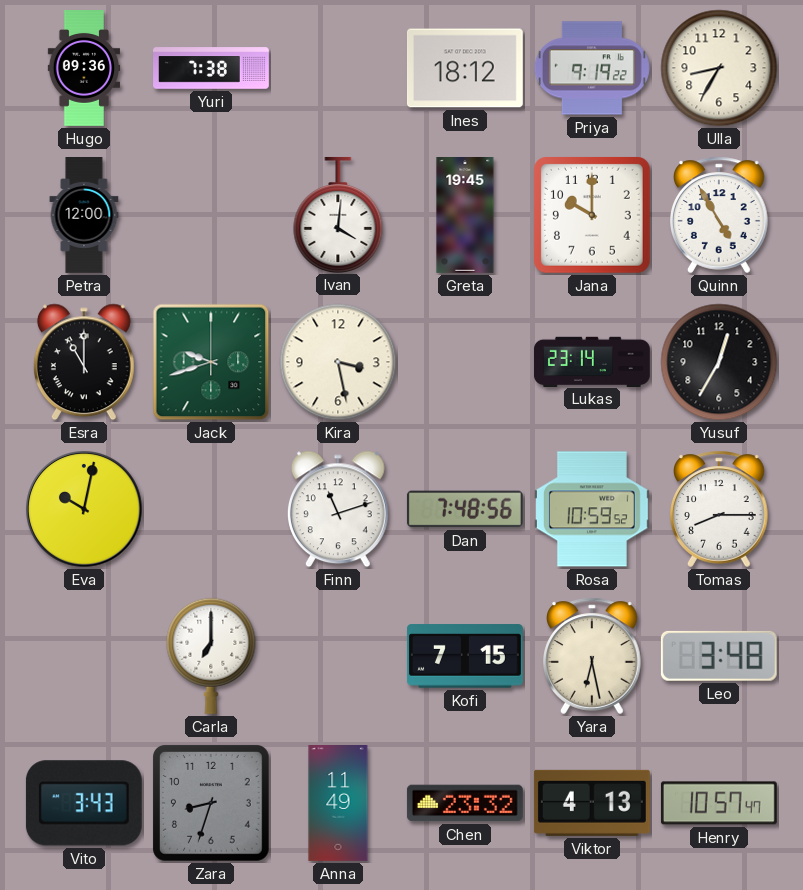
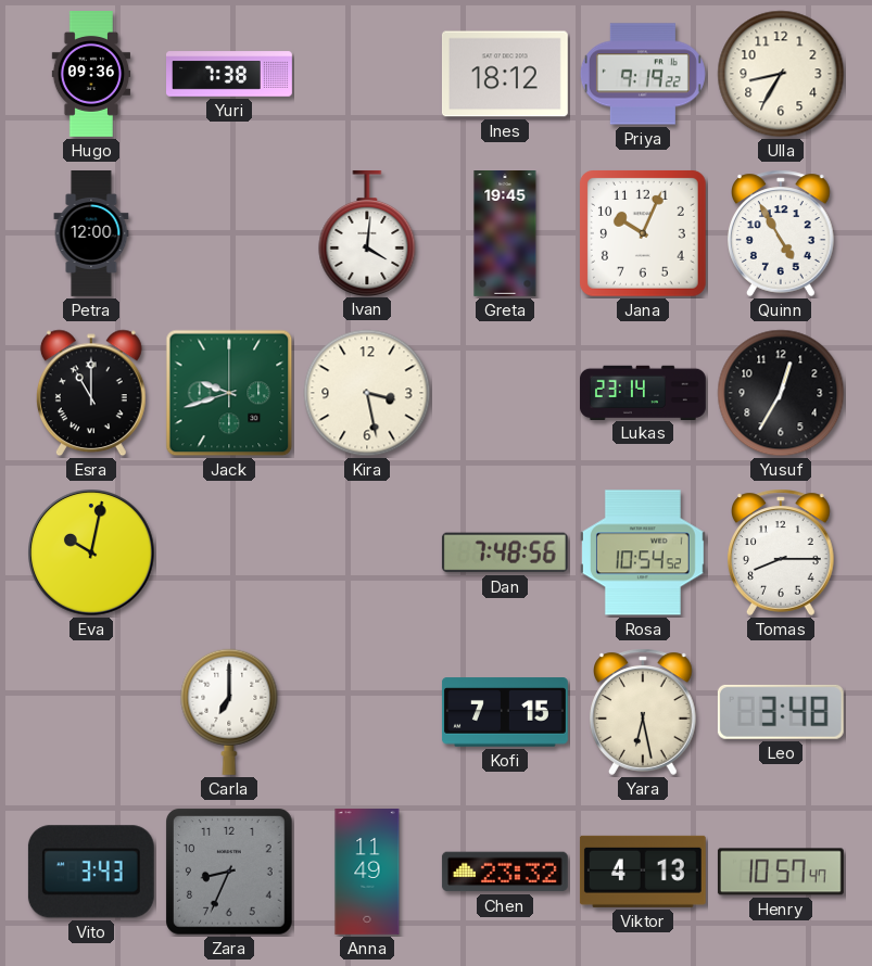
Jana: 10:00 -> 10:04 (644, 234)
Finn: 11:12 -> none (338, 509)
Rosa: 10:59 -> 10:54 (643, 552)
Zara: 8:33 -> 8:34 (230, 873)
